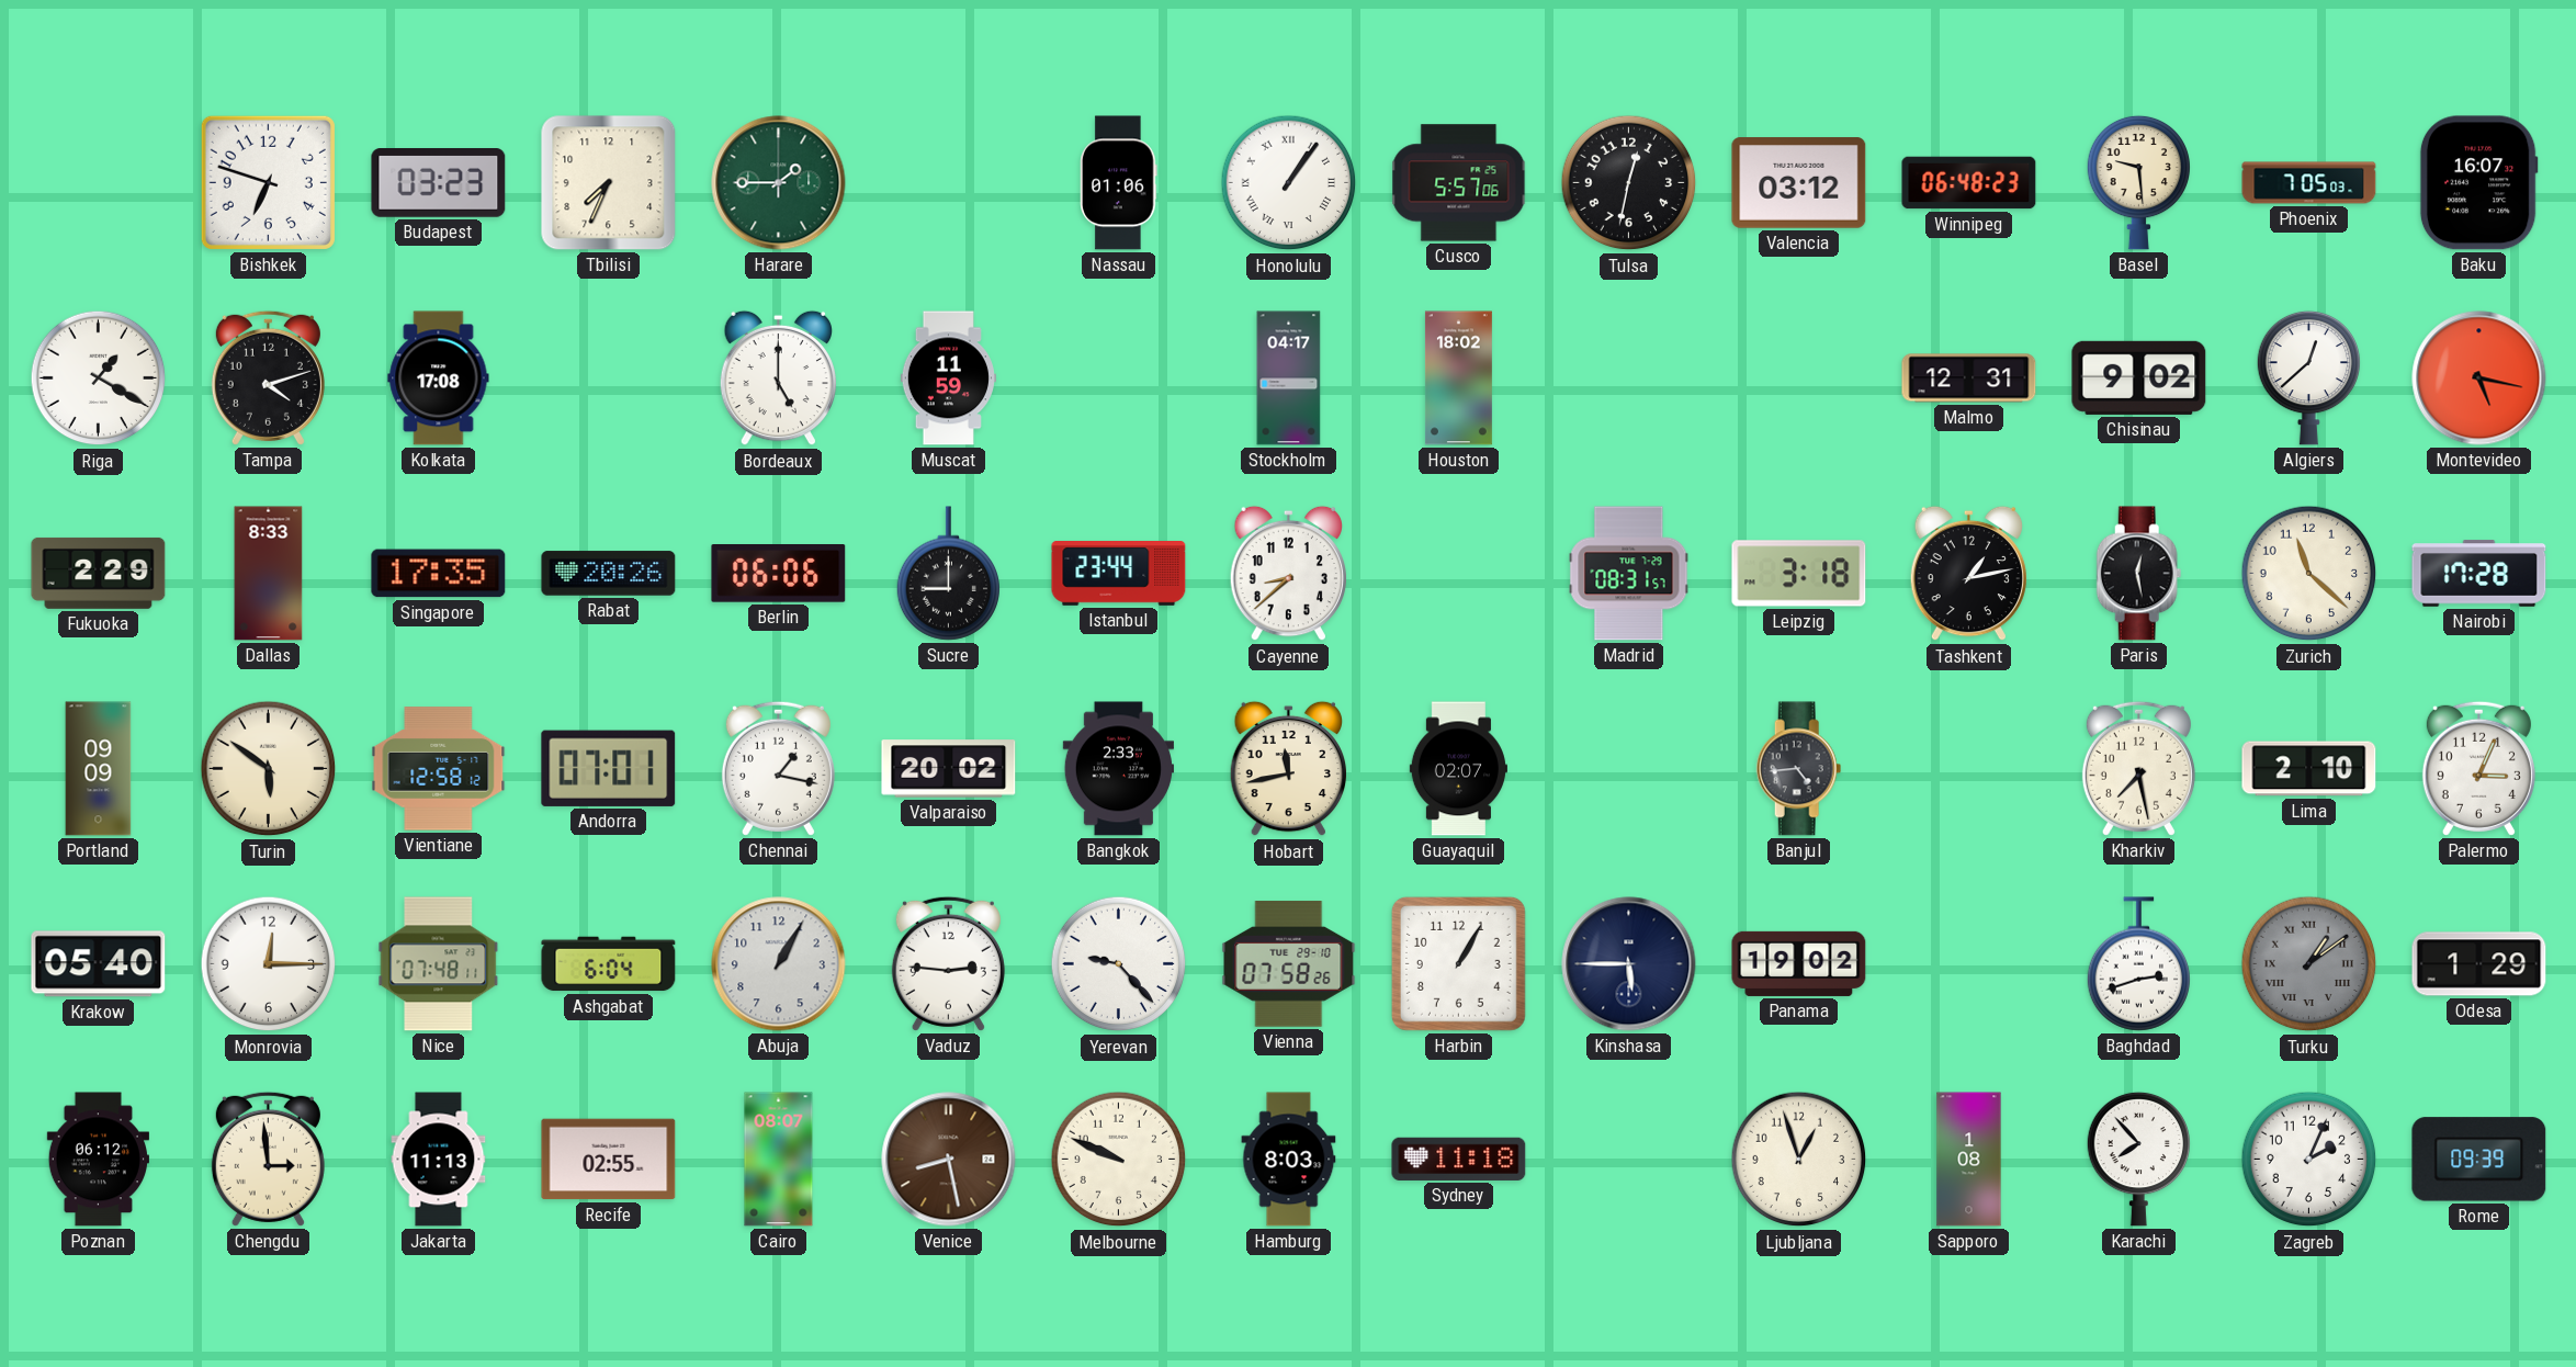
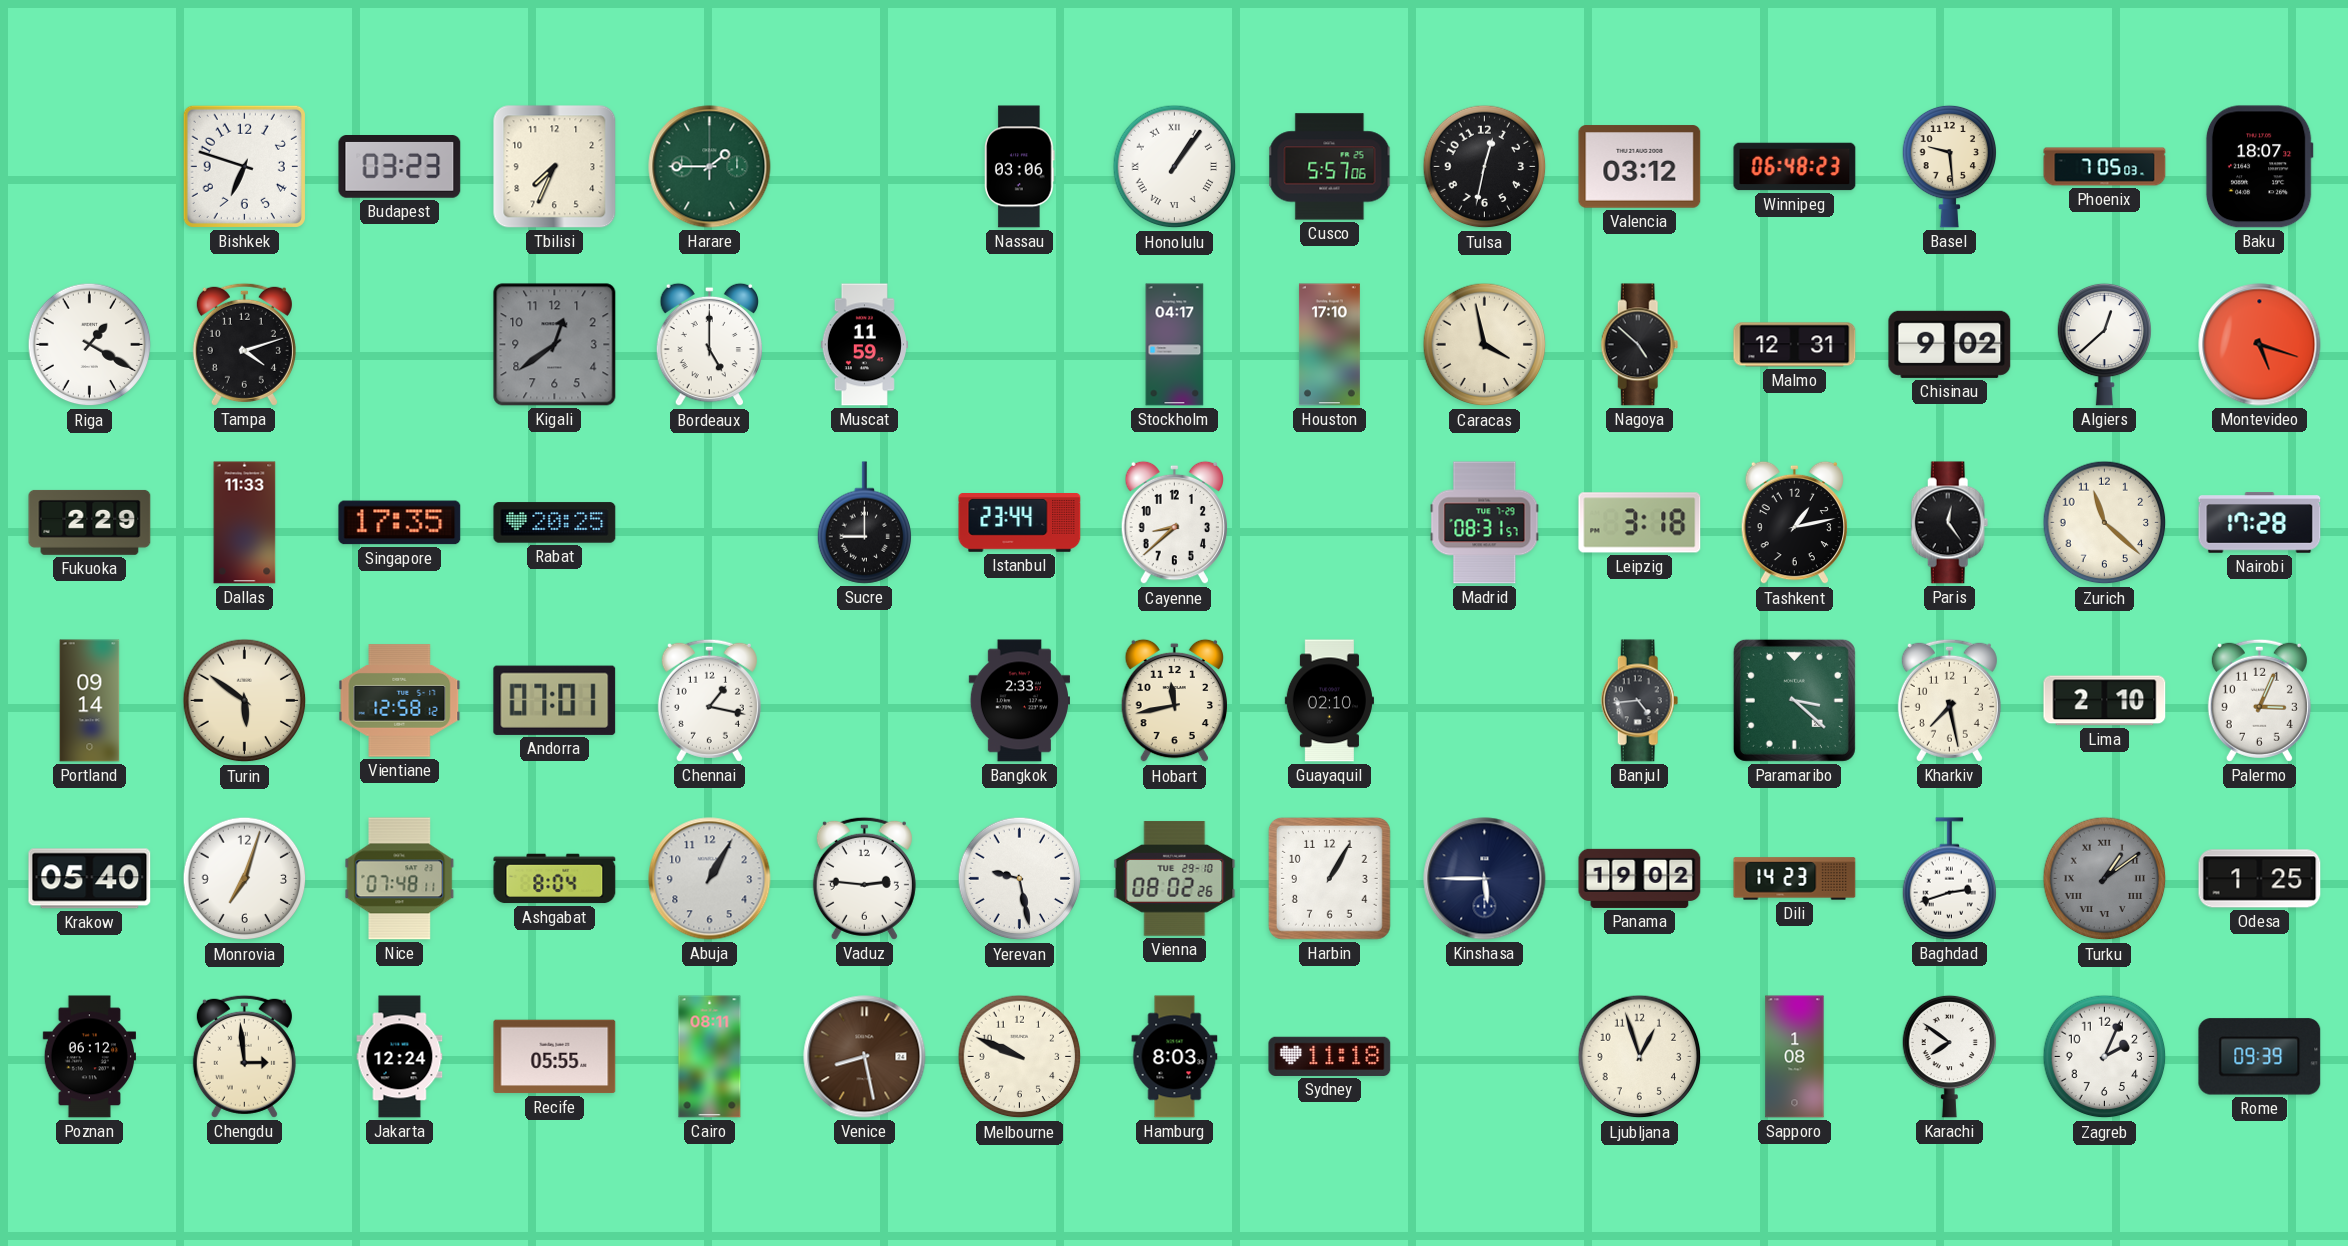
Nassau: 01:06 -> 03:06 (1020, 167)
Baku: 16:07 -> 18:07 (2259, 167)
Kolkata: 17:08 -> none (439, 379)
Kigali: none -> 12:39 (555, 345)
Houston: 18:02 -> 17:10 (1329, 345)
Caracas: none -> 3:58 (1485, 345)
Nagoya: none -> 4:52 (1640, 345)
Montevideo: 5:17 -> 5:18 (2260, 345)
Dallas: 8:33 -> 11:33 (245, 523)
Rabat: 20:26 -> 20:25 (555, 523)
Berlin: 06:06 -> none (779, 574)
Paris: 12:28 -> 12:24 (1950, 523)
Portland: 09:09 -> 09:14 (90, 701)
Valparaiso: 20:02 -> none (949, 769)
Guayaquil: 02:07 -> 02:10 (1329, 701)
Paramaribo: none -> 3:22 (1794, 700)
Monrovia: 12:15 -> 7:03 (245, 879)
Ashgabat: 6:04 -> 8:04 (555, 879)
Yerevan: 9:23 -> 9:28 (1020, 879)
Vienna: 07:58 -> 08:02 (1175, 879)
Dili: none -> 14:23 (1795, 879)
Odesa: 1:29 -> 1:25 (2260, 879)
Jakarta: 11:13 -> 12:24 (400, 1057)
Recife: 02:55 -> 05:55 (555, 1057)
Cairo: 08:07 -> 08:11 (710, 1057)
Karachi: 7:53 -> 7:51 (1950, 1056)
